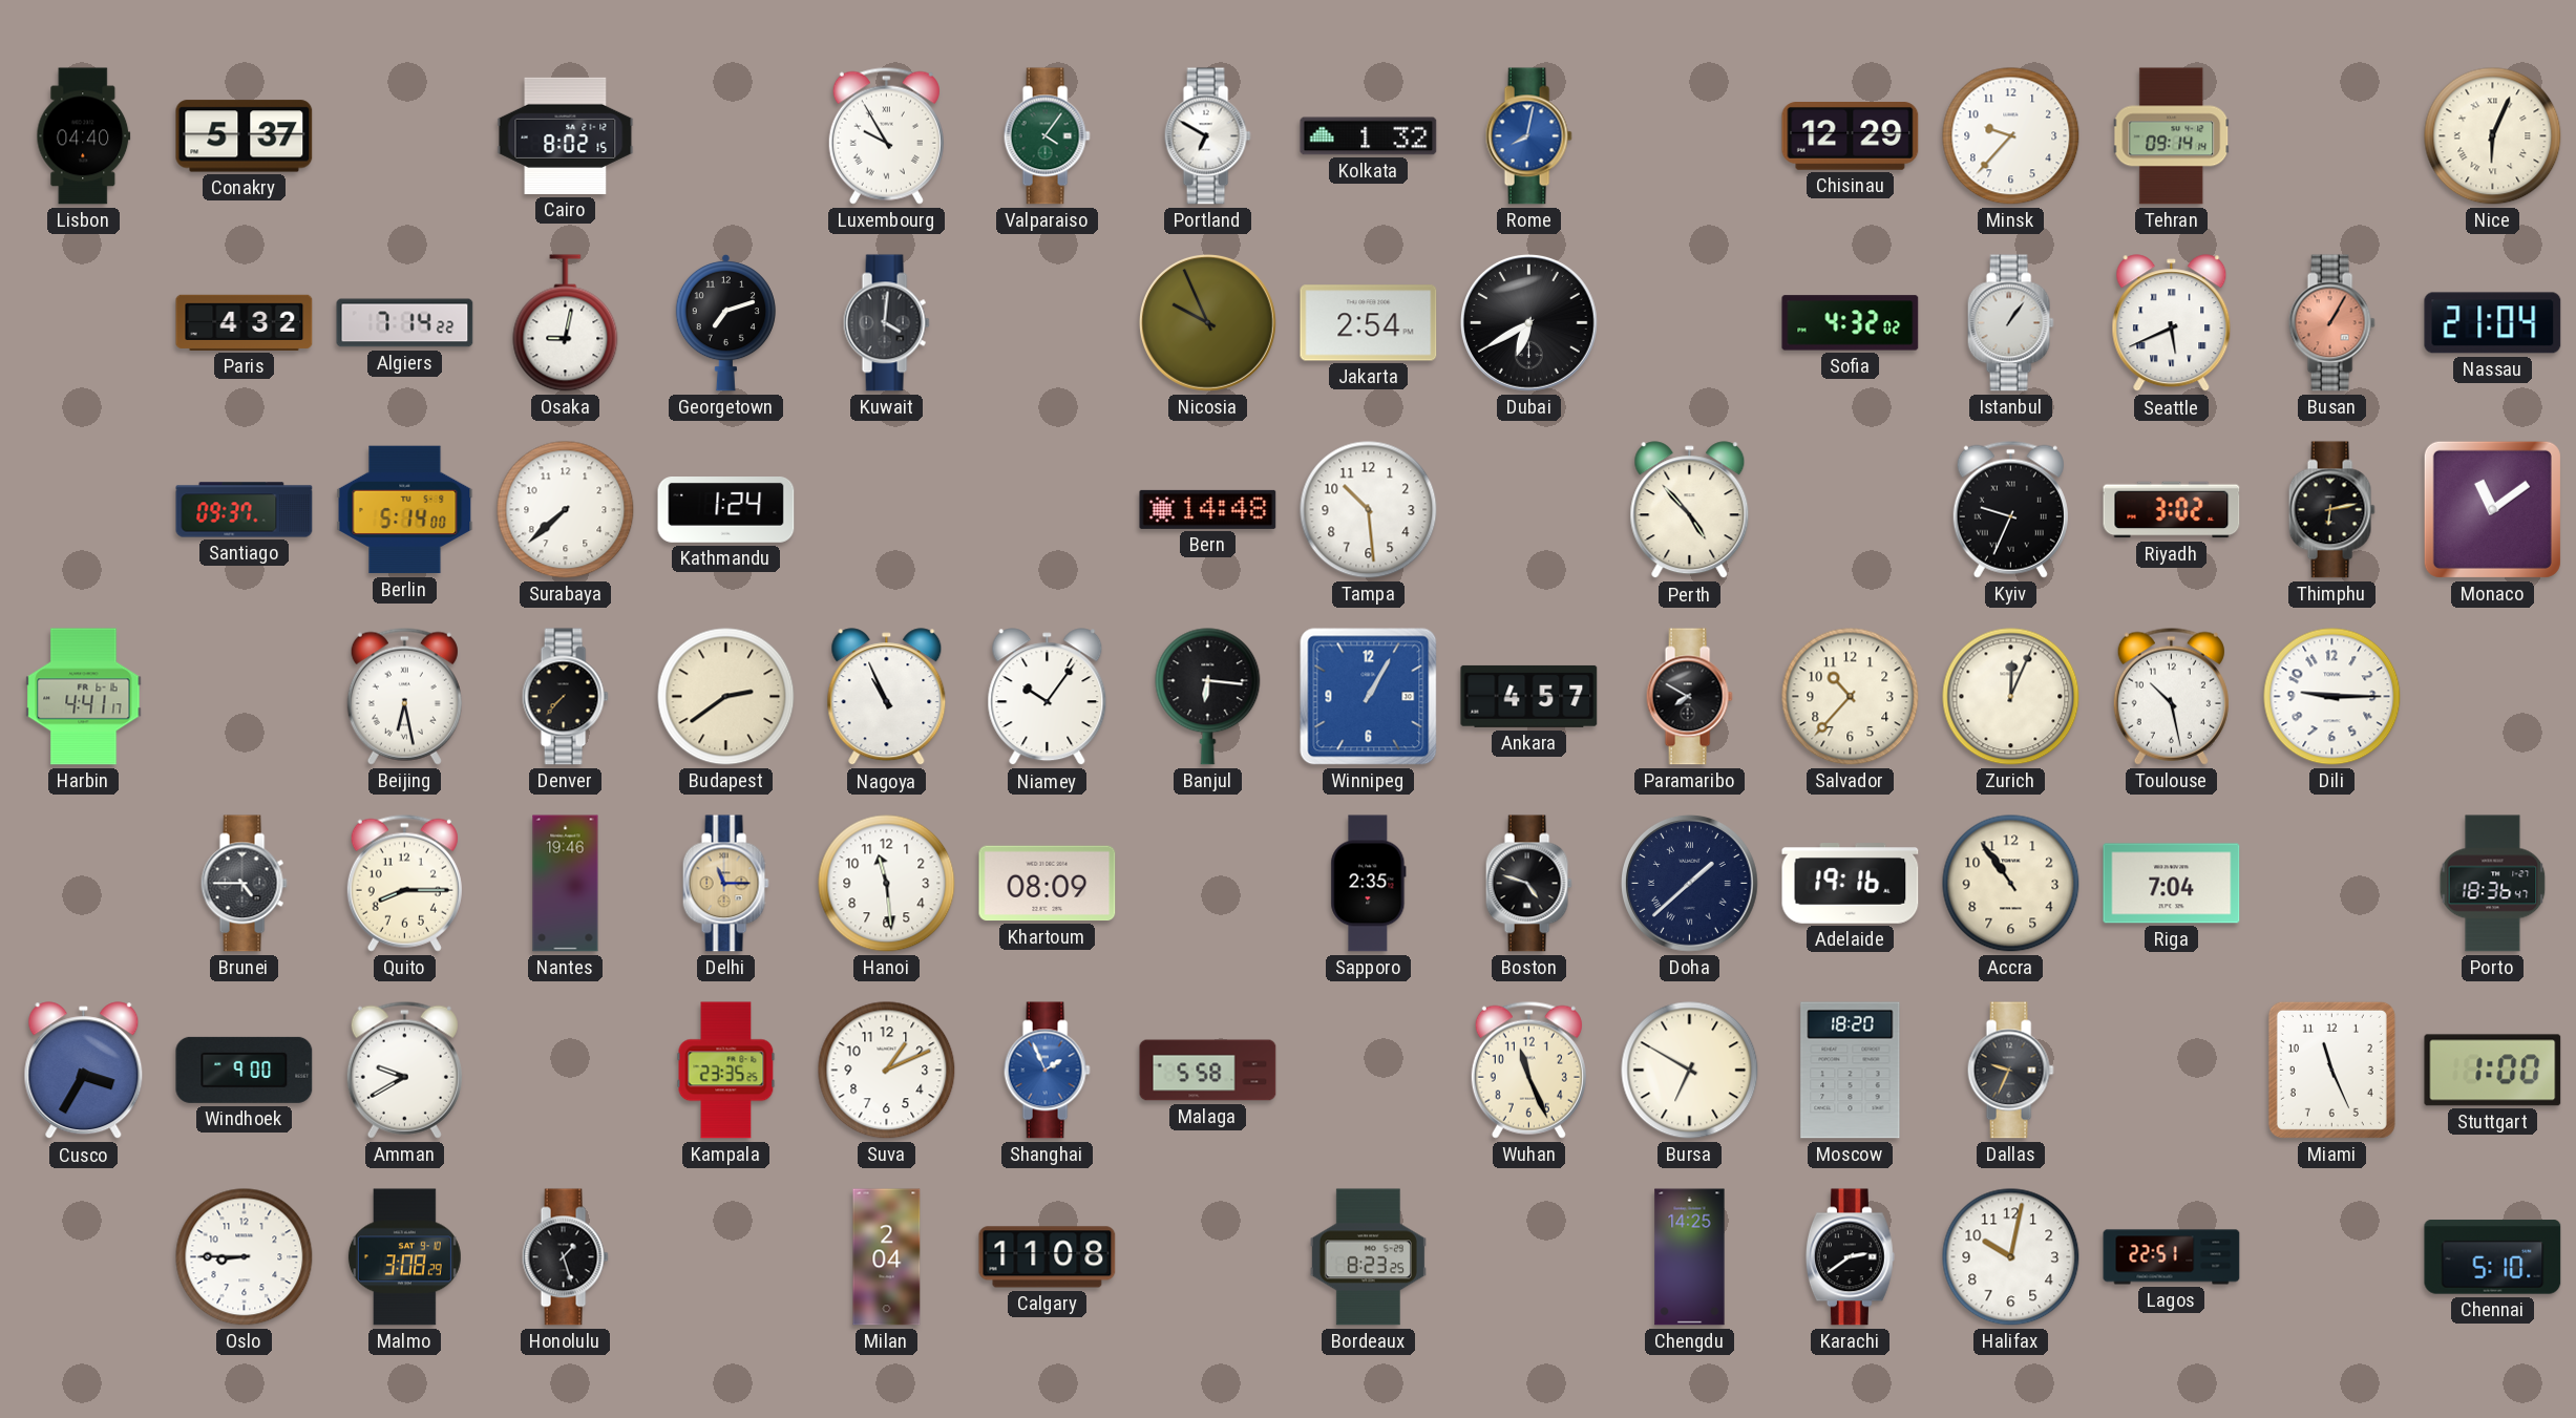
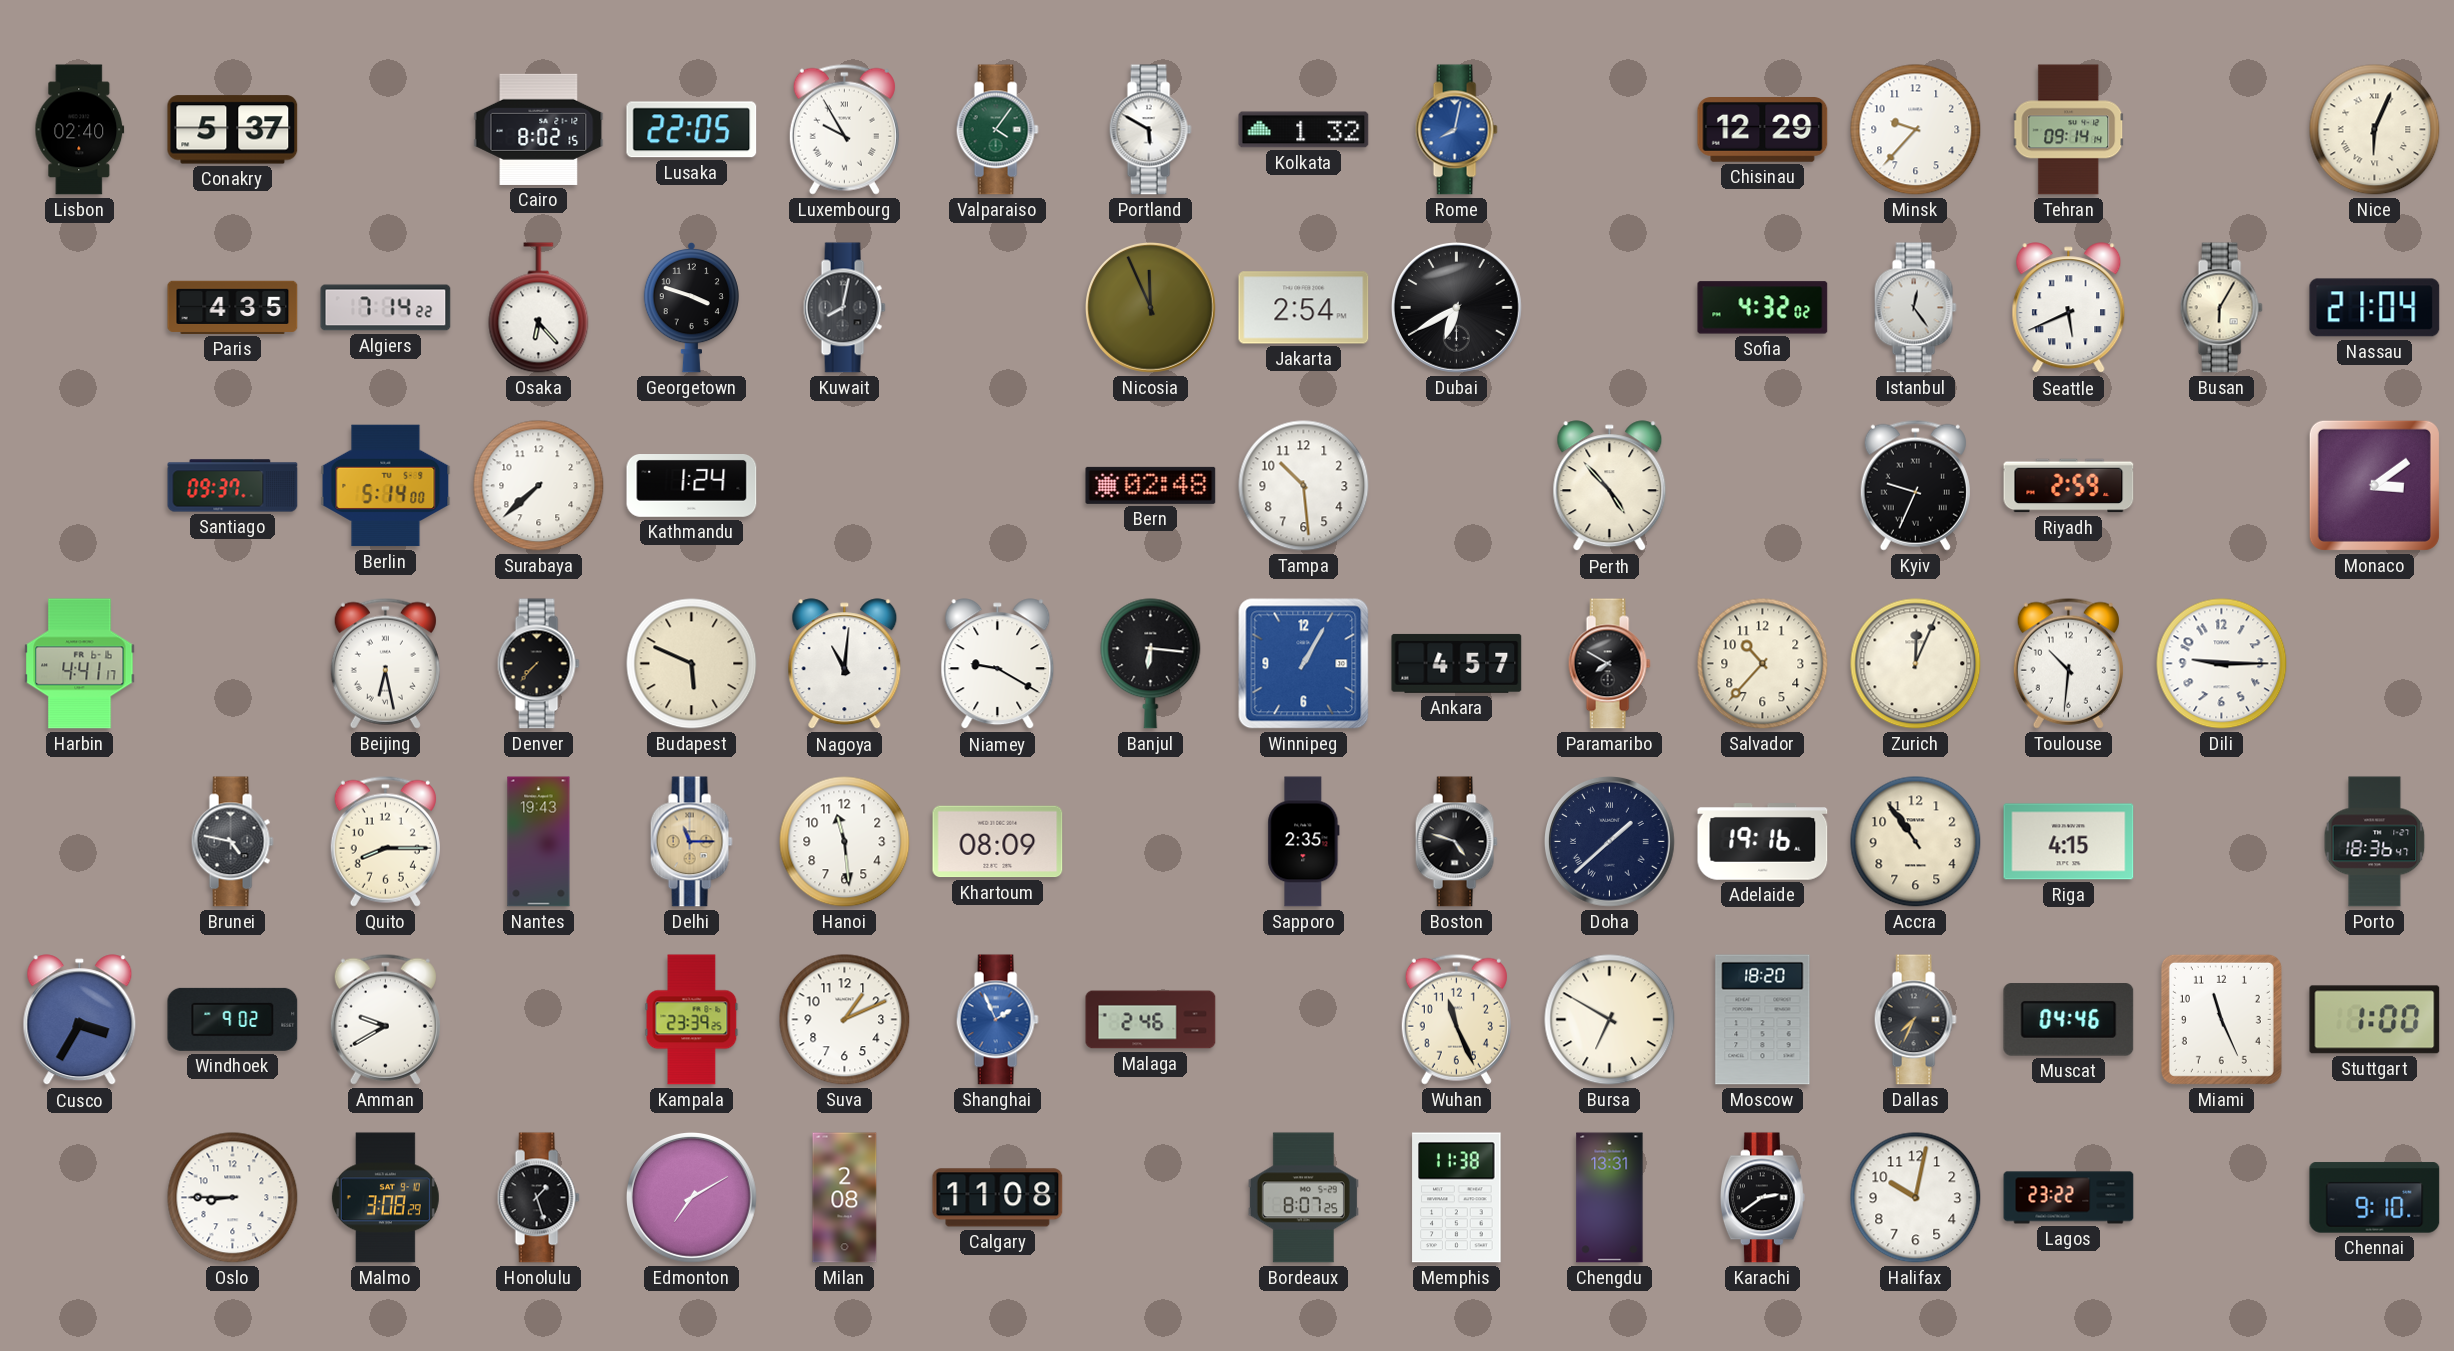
Lisbon: 04:40 -> 02:40 (80, 130)
Lusaka: none -> 22:05 (692, 130)
Portland: 6:50 -> 5:50 (1150, 130)
Paris: 4:32 -> 4:35 (233, 307)
Osaka: 9:02 -> 6:23 (539, 308)
Georgetown: 7:12 -> 3:48 (691, 307)
Kuwait: 4:01 -> 8:02 (844, 308)
Nicosia: 9:56 -> 11:56 (1151, 308)
Istanbul: 1:06 -> 12:24 (1915, 308)
Busan: 1:05 -> 6:05 (2221, 308)
Busan dial: salmon -> cream (2221, 308)
Bern: 14:48 -> 02:48 (1151, 485)
Riyadh: 3:02 -> 2:59 (2069, 486)
Thimphu: 6:13 -> none (2331, 510)
Monaco: 11:09 -> 3:09 (2374, 485)
Budapest: 2:39 -> 5:49 (692, 664)
Nagoya: 10:56 -> 11:01 (845, 664)
Niamey: 10:06 -> 9:20 (998, 664)
Toulouse: 10:28 -> 10:31 (2068, 663)
Brunei: 4:45 -> 4:47 (232, 842)
Nantes: 19:46 -> 19:43 (539, 842)
Riga: 7:04 -> 4:15 (2069, 842)
Windhoek: 9:00 -> 9:02 (233, 1019)
Kampala: 23:35 -> 23:39 (692, 1020)
Malaga: 5:58 -> 2:46 (1151, 1020)
Dallas: 9:34 -> 7:34 (1915, 1020)
Muscat: none -> 04:46 (2069, 1020)
Edmonton: none -> 7:10 (692, 1198)
Milan: 2:04 -> 2:08 (845, 1198)
Bordeaux: 8:23 -> 8:07 (1303, 1198)
Memphis: none -> 11:38 (1457, 1198)
Chengdu: 14:25 -> 13:31 (1610, 1198)
Lagos: 22:51 -> 23:22 (2069, 1198)
Chennai: 5:10 -> 9:10 (2375, 1198)
